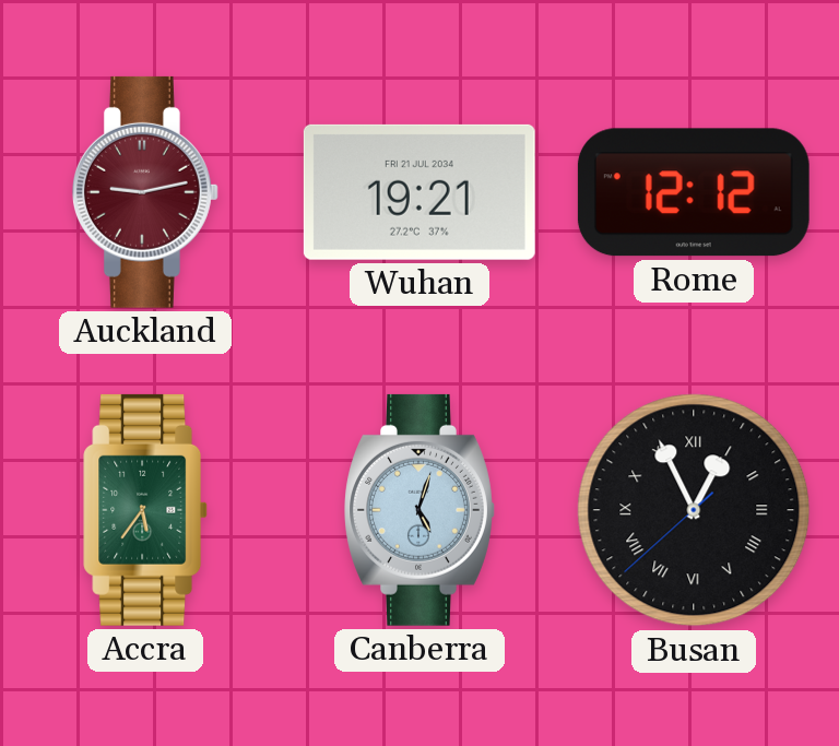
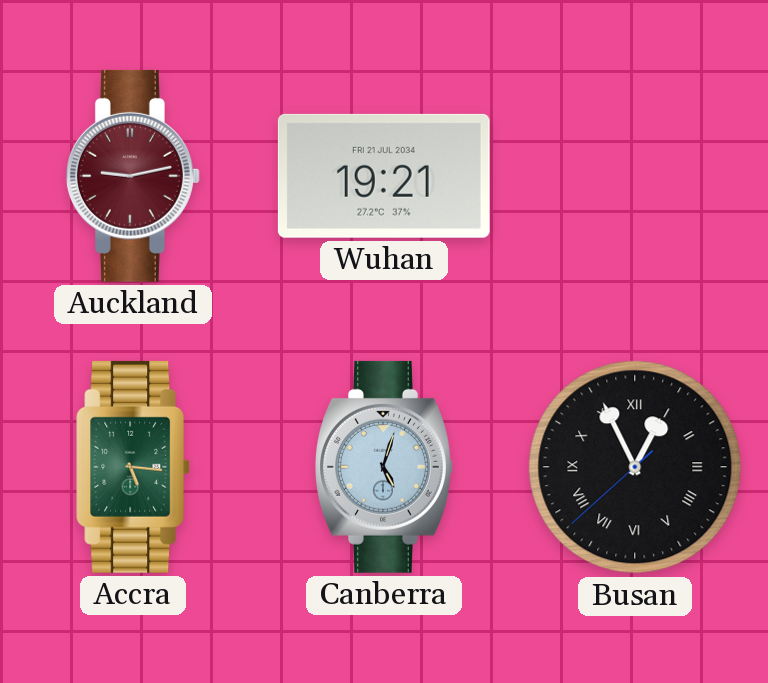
Rome: 12:12 -> none (694, 192)
Accra: 5:36 -> 5:16 (134, 467)
